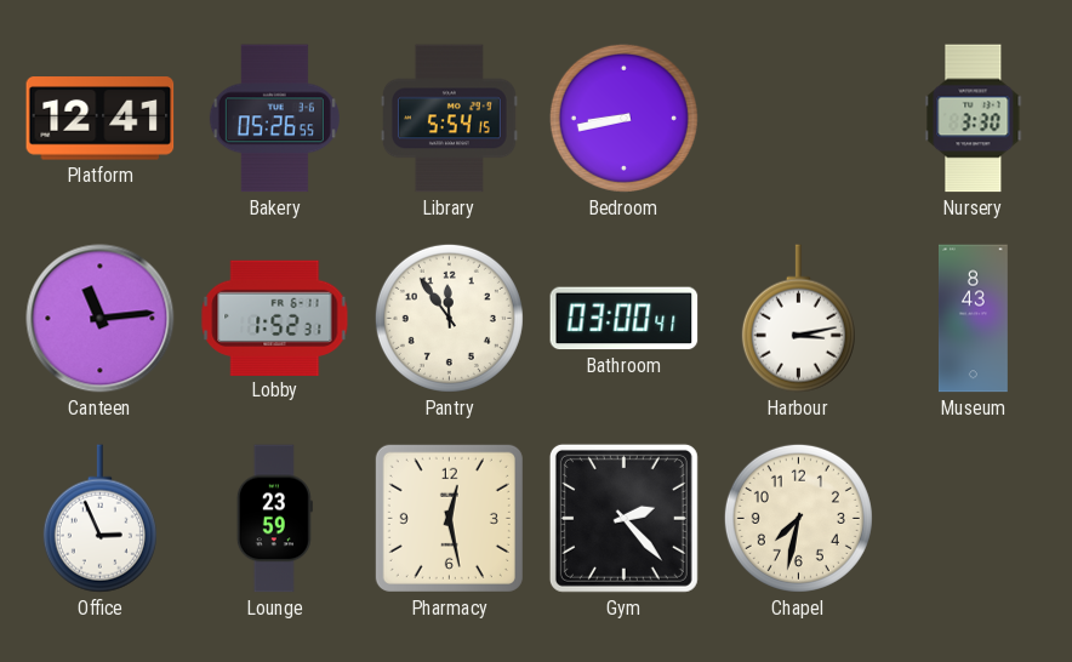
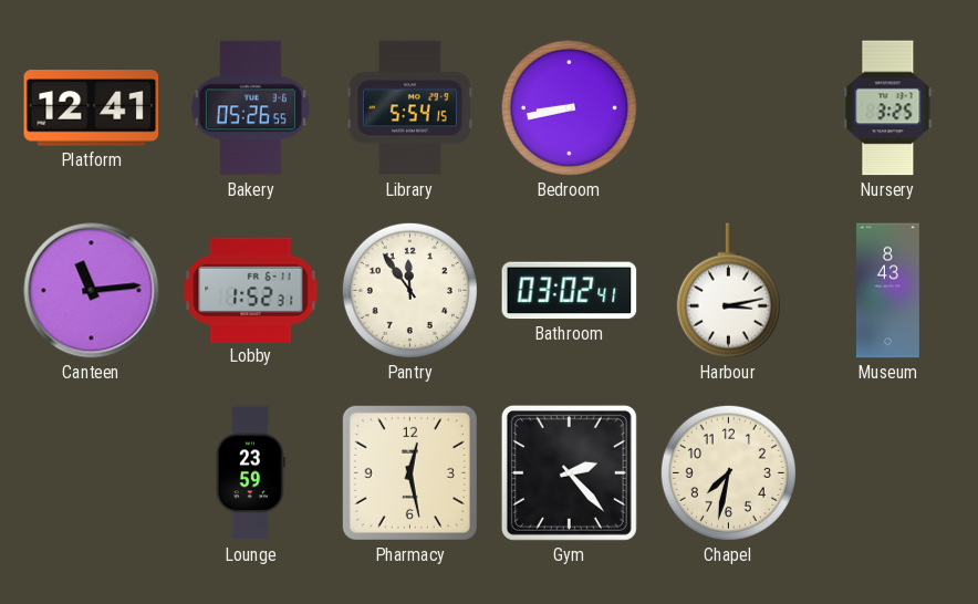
Nursery: 3:30 -> 3:25 (888, 108)
Bathroom: 03:00 -> 03:02 (570, 291)
Office: 2:56 -> none (99, 519)
